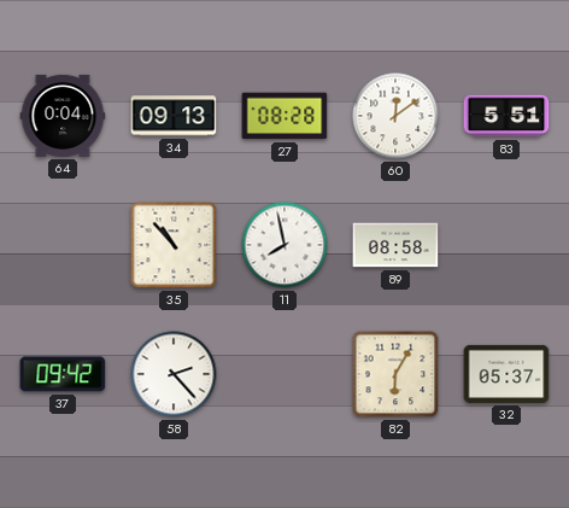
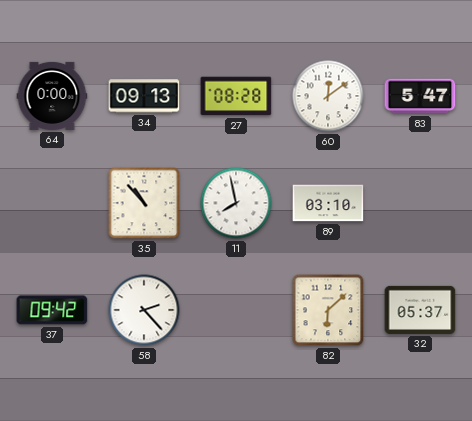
64: 0:04 -> 0:00 (52, 96)
83: 5:51 -> 5:47 (420, 96)
89: 08:58 -> 03:10 (328, 203)
82: 6:05 -> 6:08 (328, 310)
